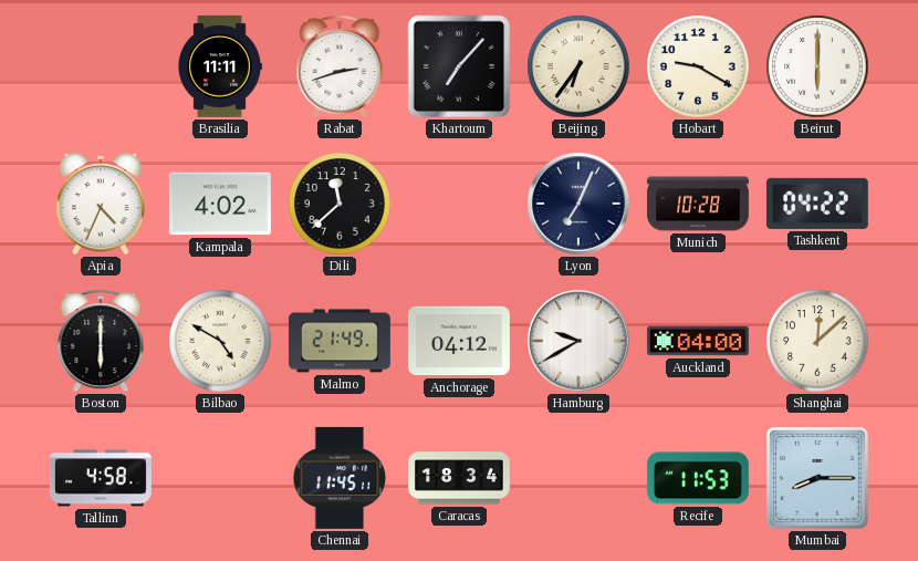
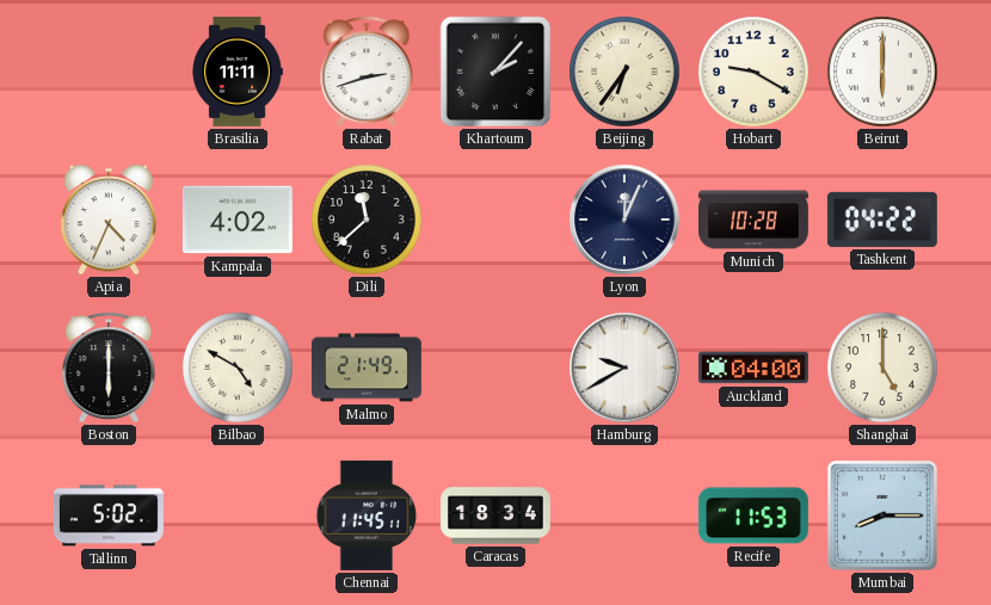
Khartoum: 7:07 -> 2:07 (496, 72)
Lyon: 7:04 -> 12:04 (624, 220)
Anchorage: 04:12 -> none (459, 341)
Shanghai: 12:08 -> 5:00 (882, 368)
Tallinn: 4:58 -> 5:02 (109, 516)
